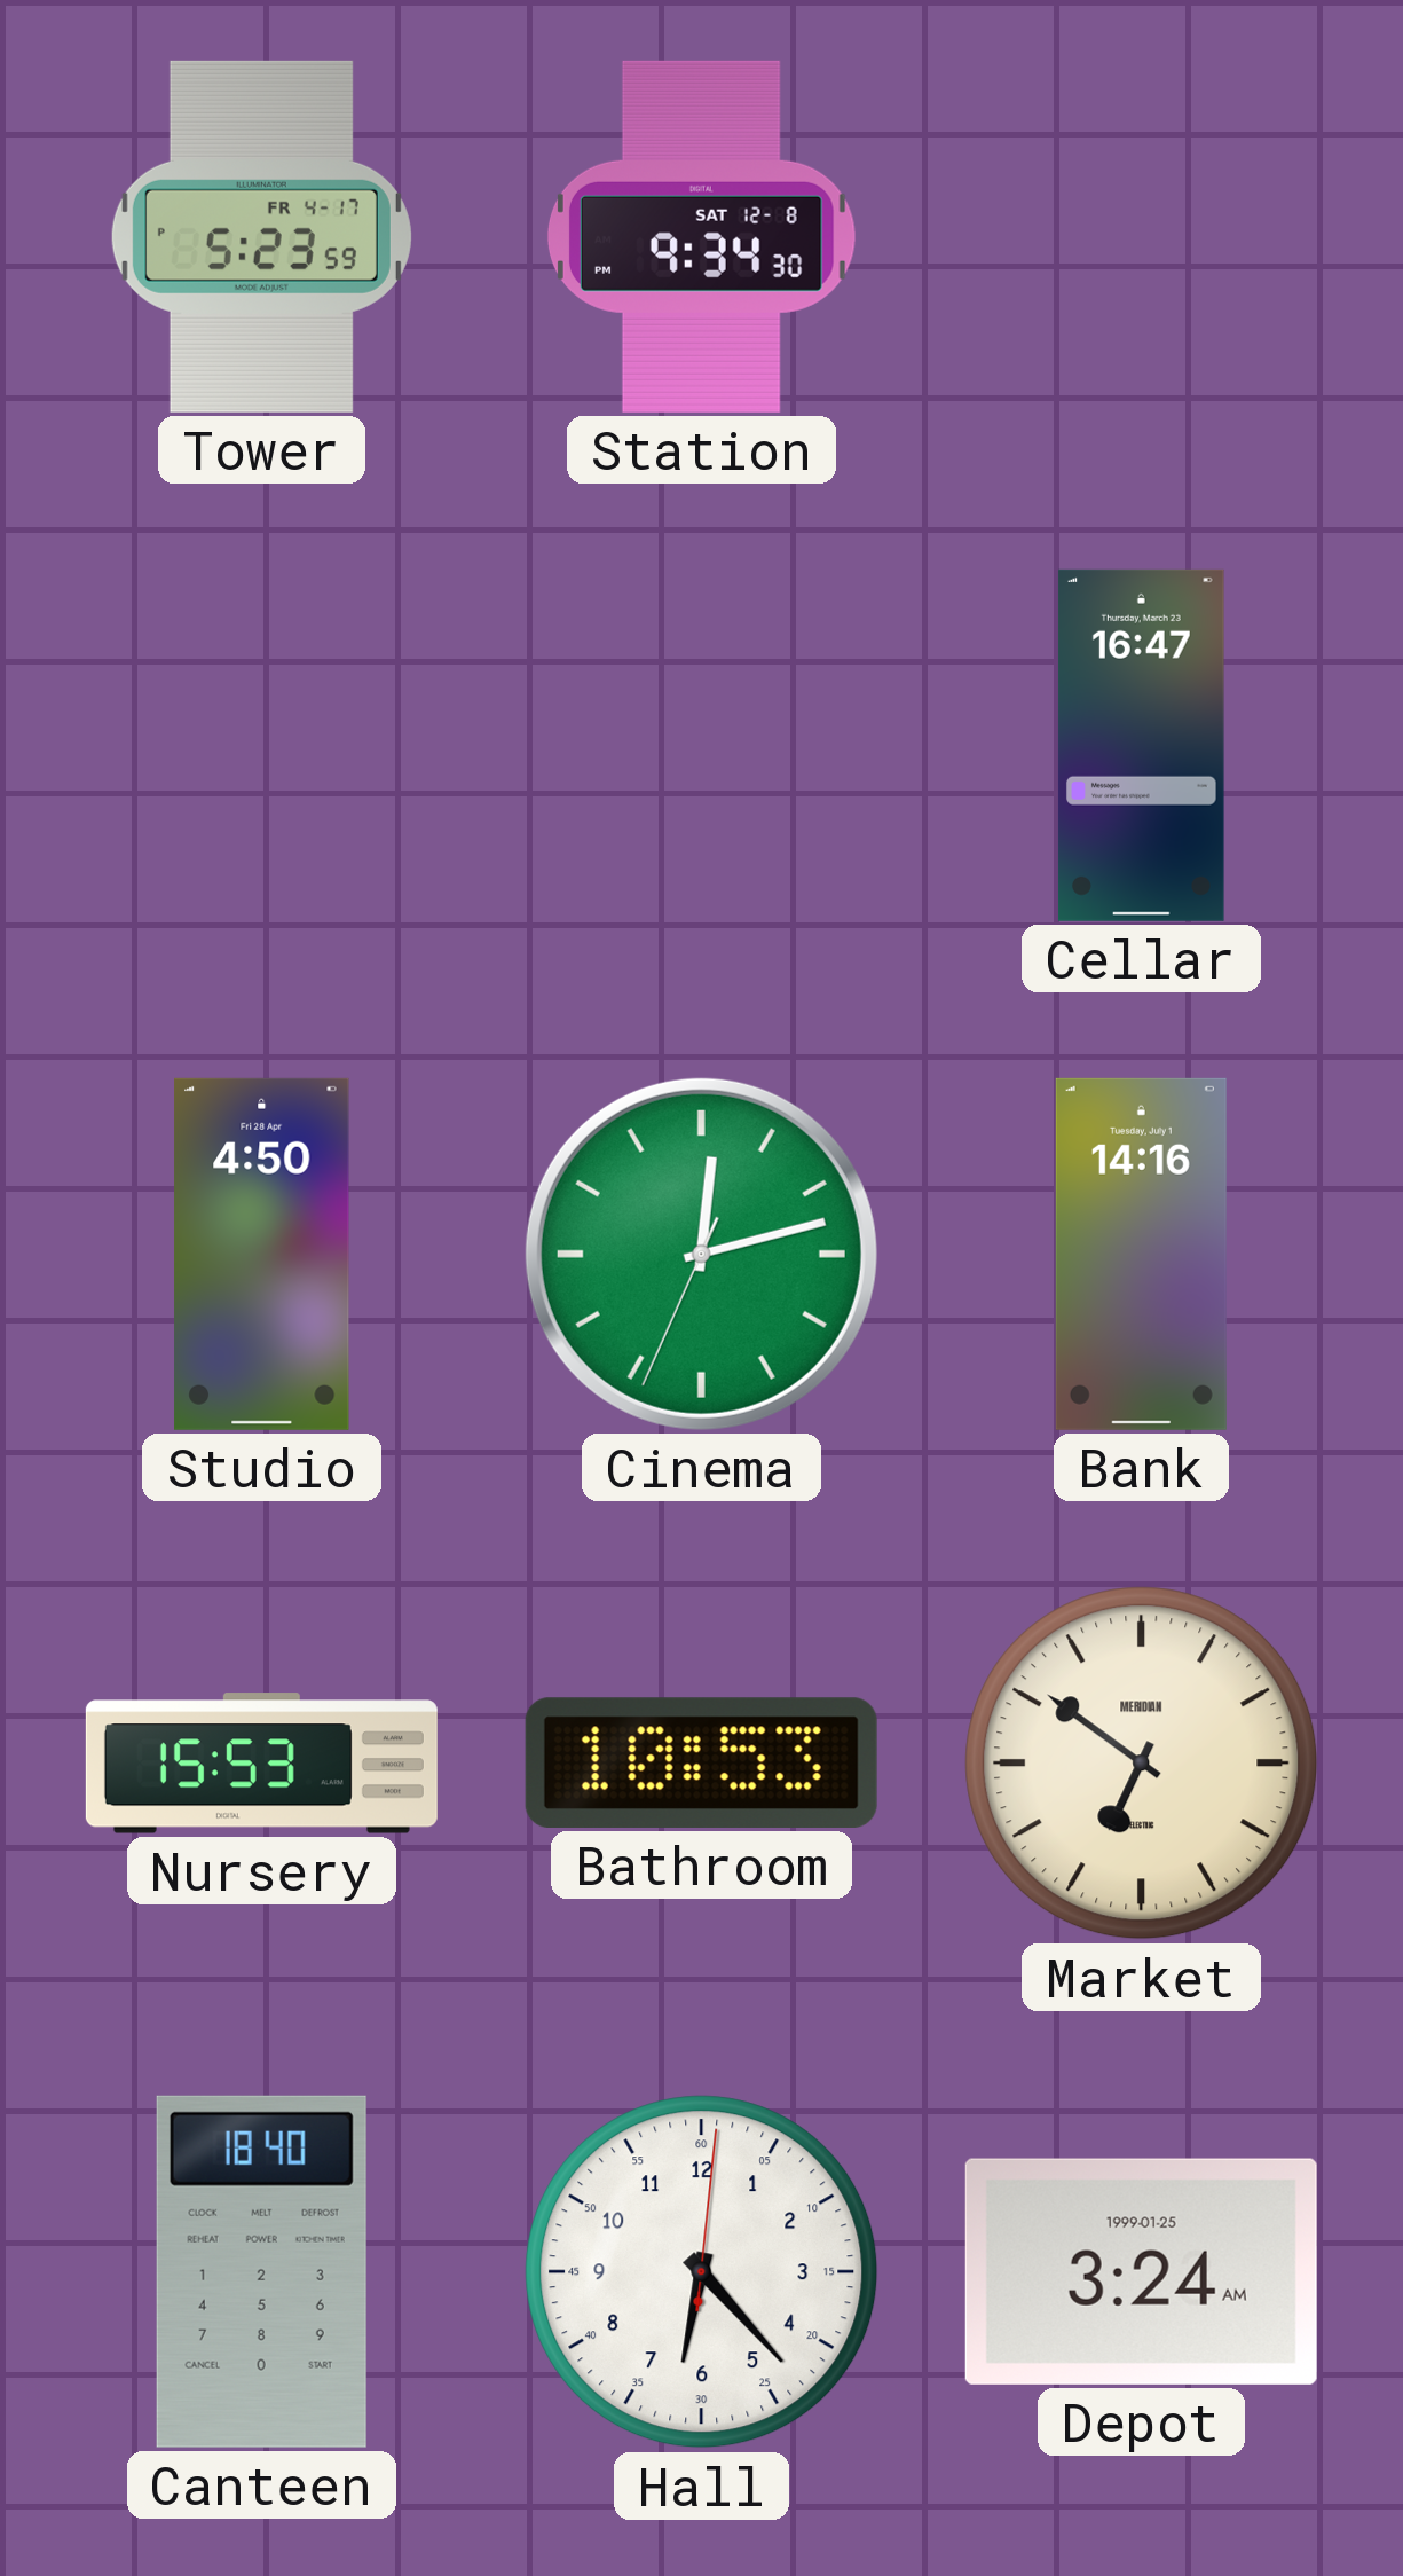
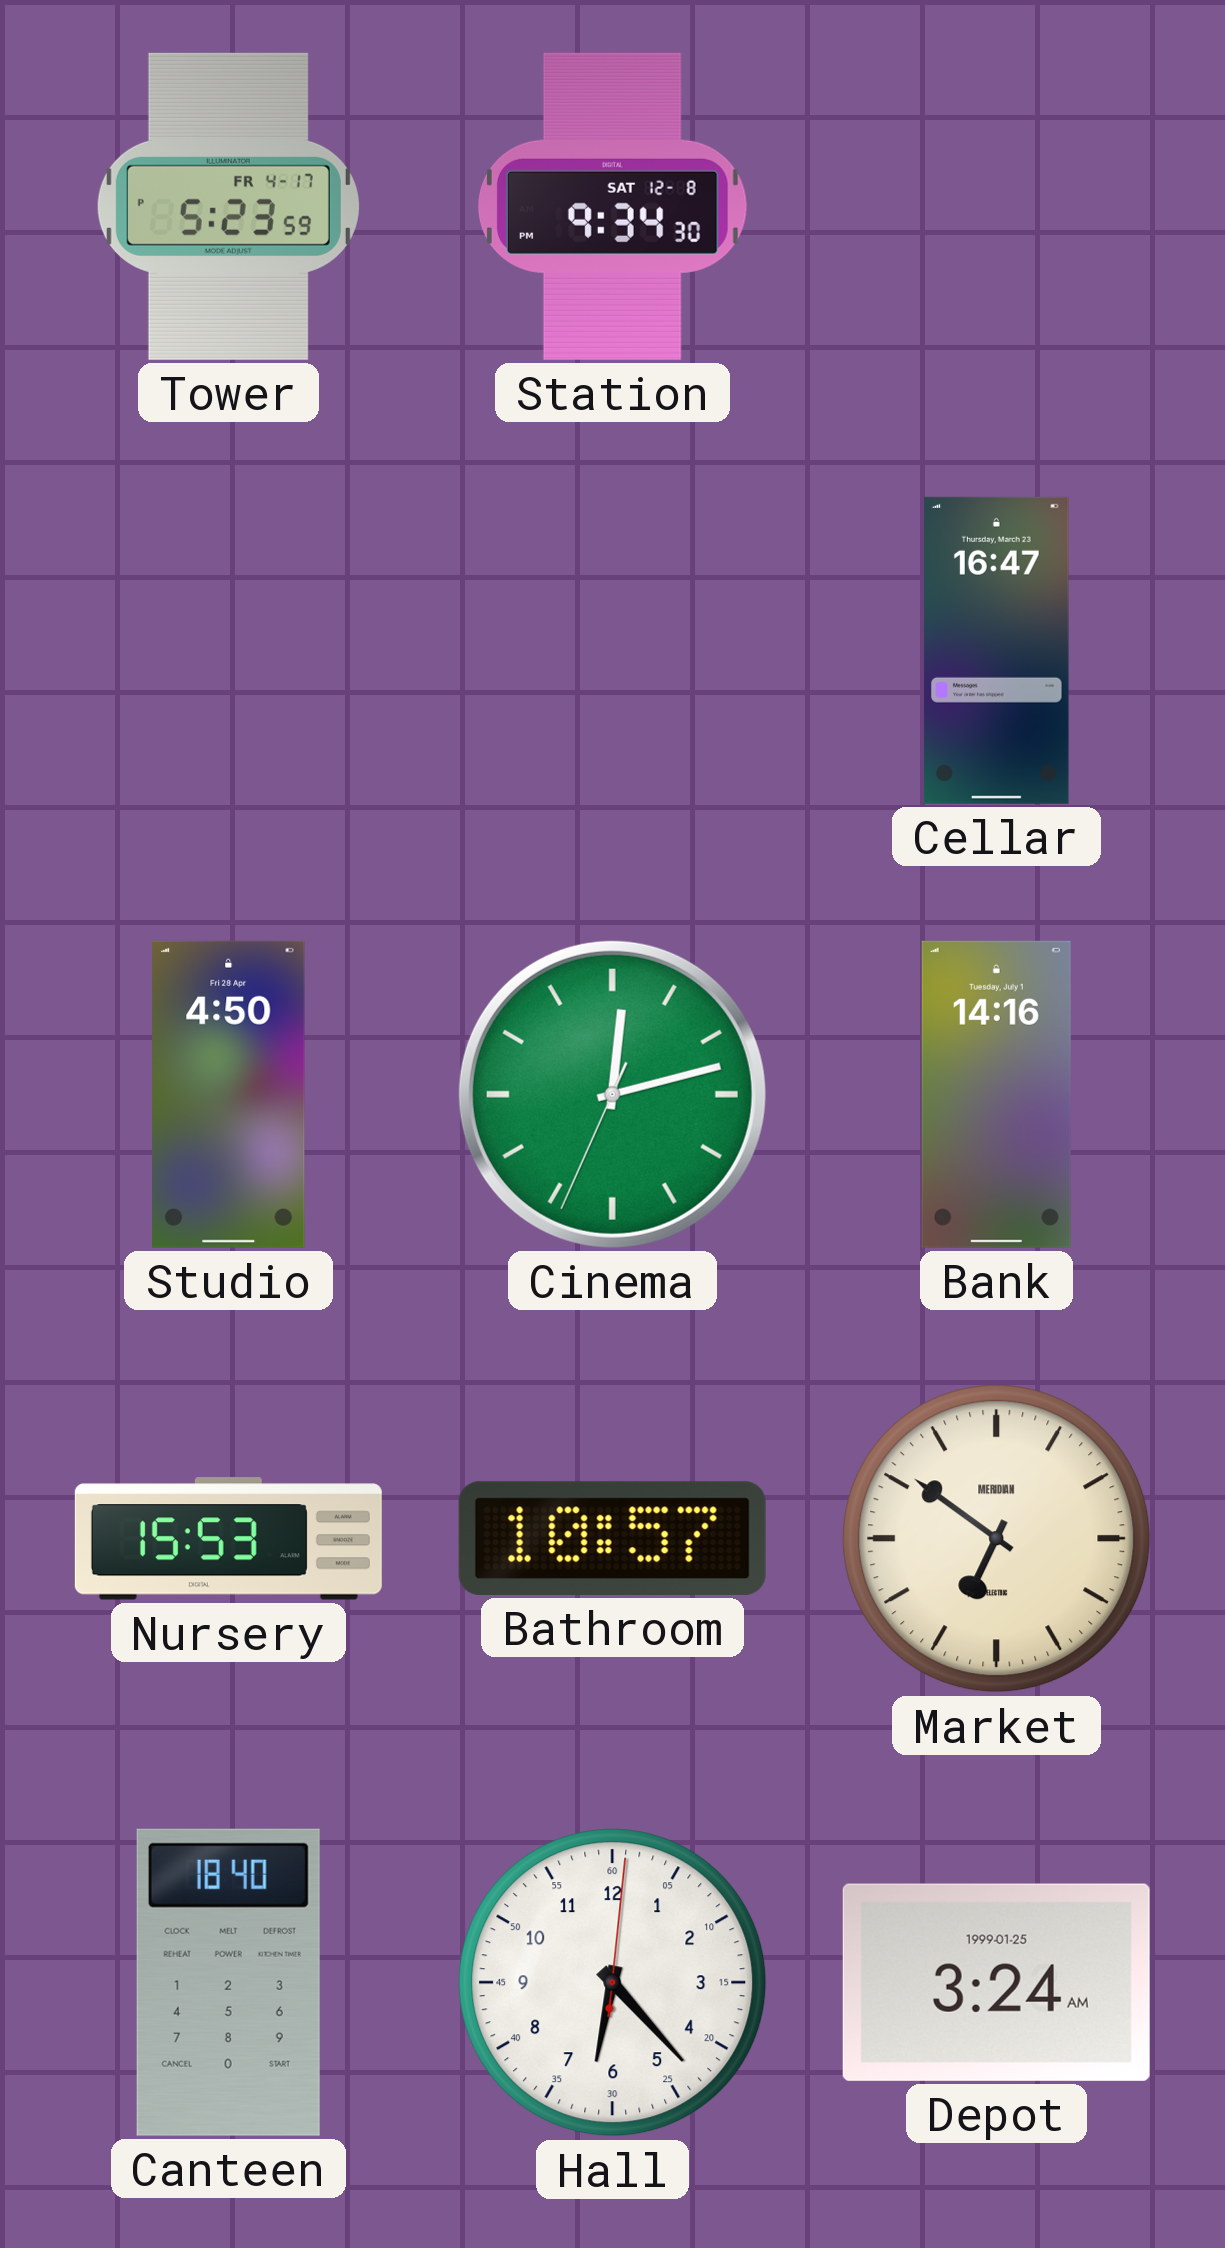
Bathroom: 10:53 -> 10:57 (612, 1538)
